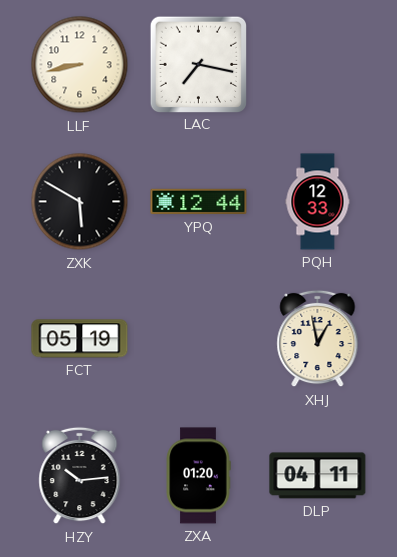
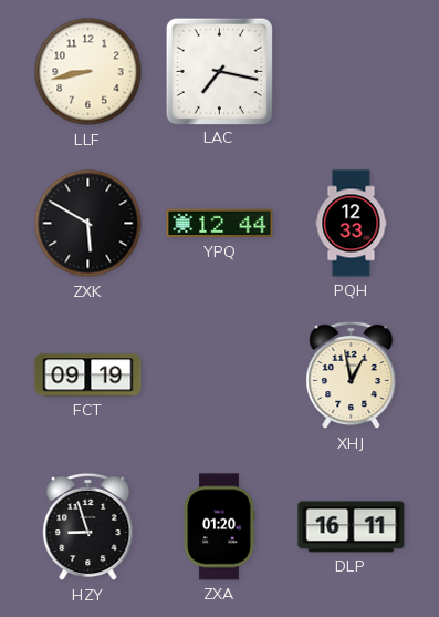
FCT: 05:19 -> 09:19 (88, 376)
HZY: 10:14 -> 8:57 (88, 527)
DLP: 04:11 -> 16:11 (352, 527)
